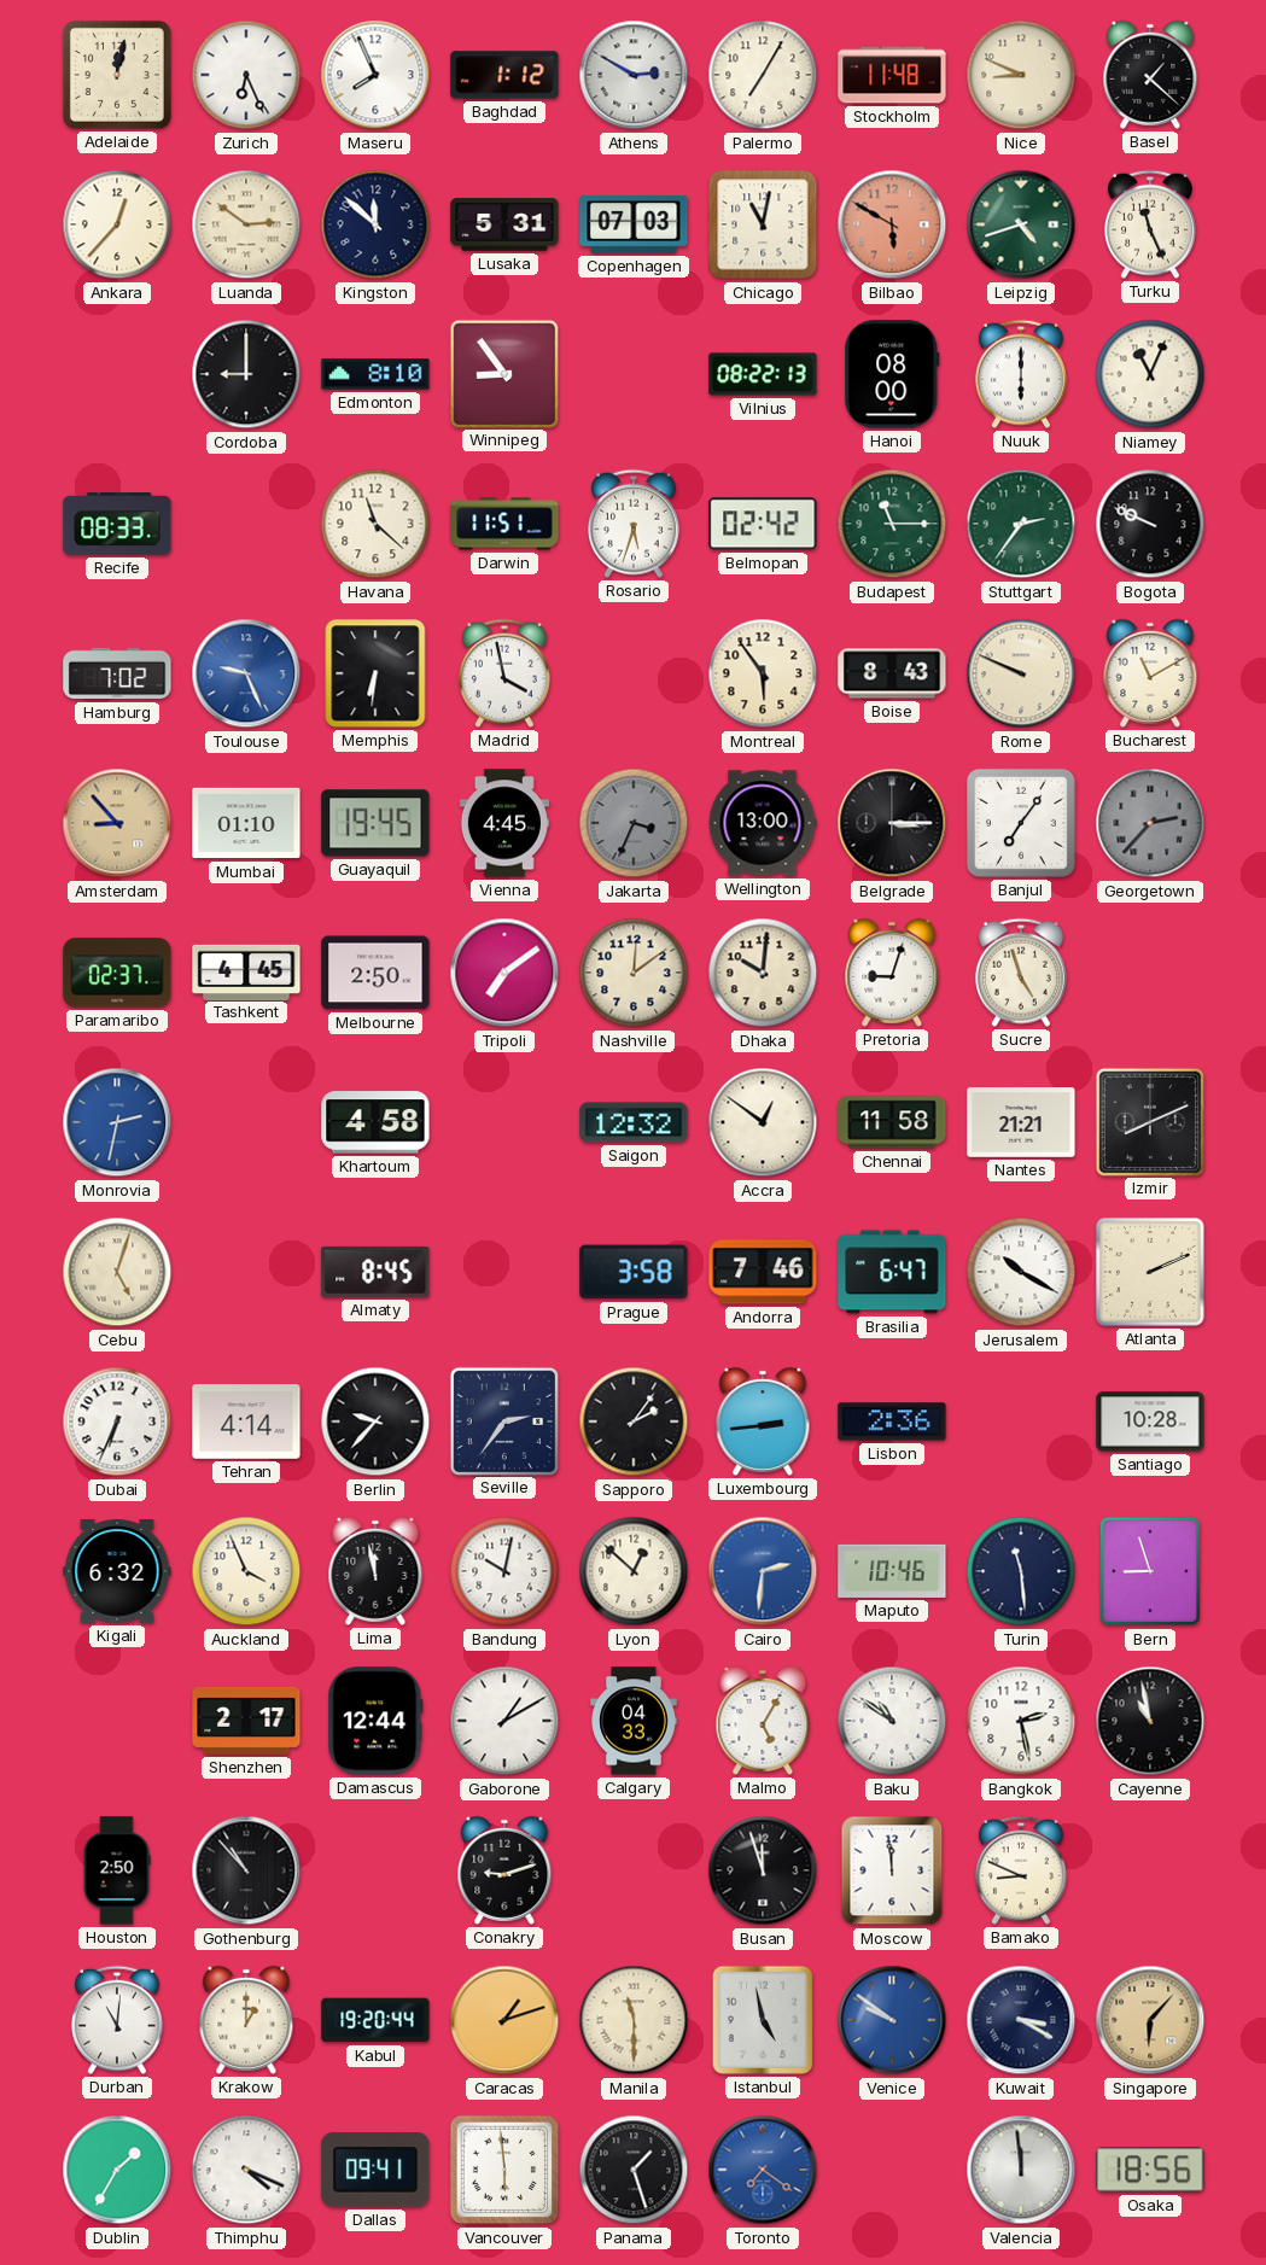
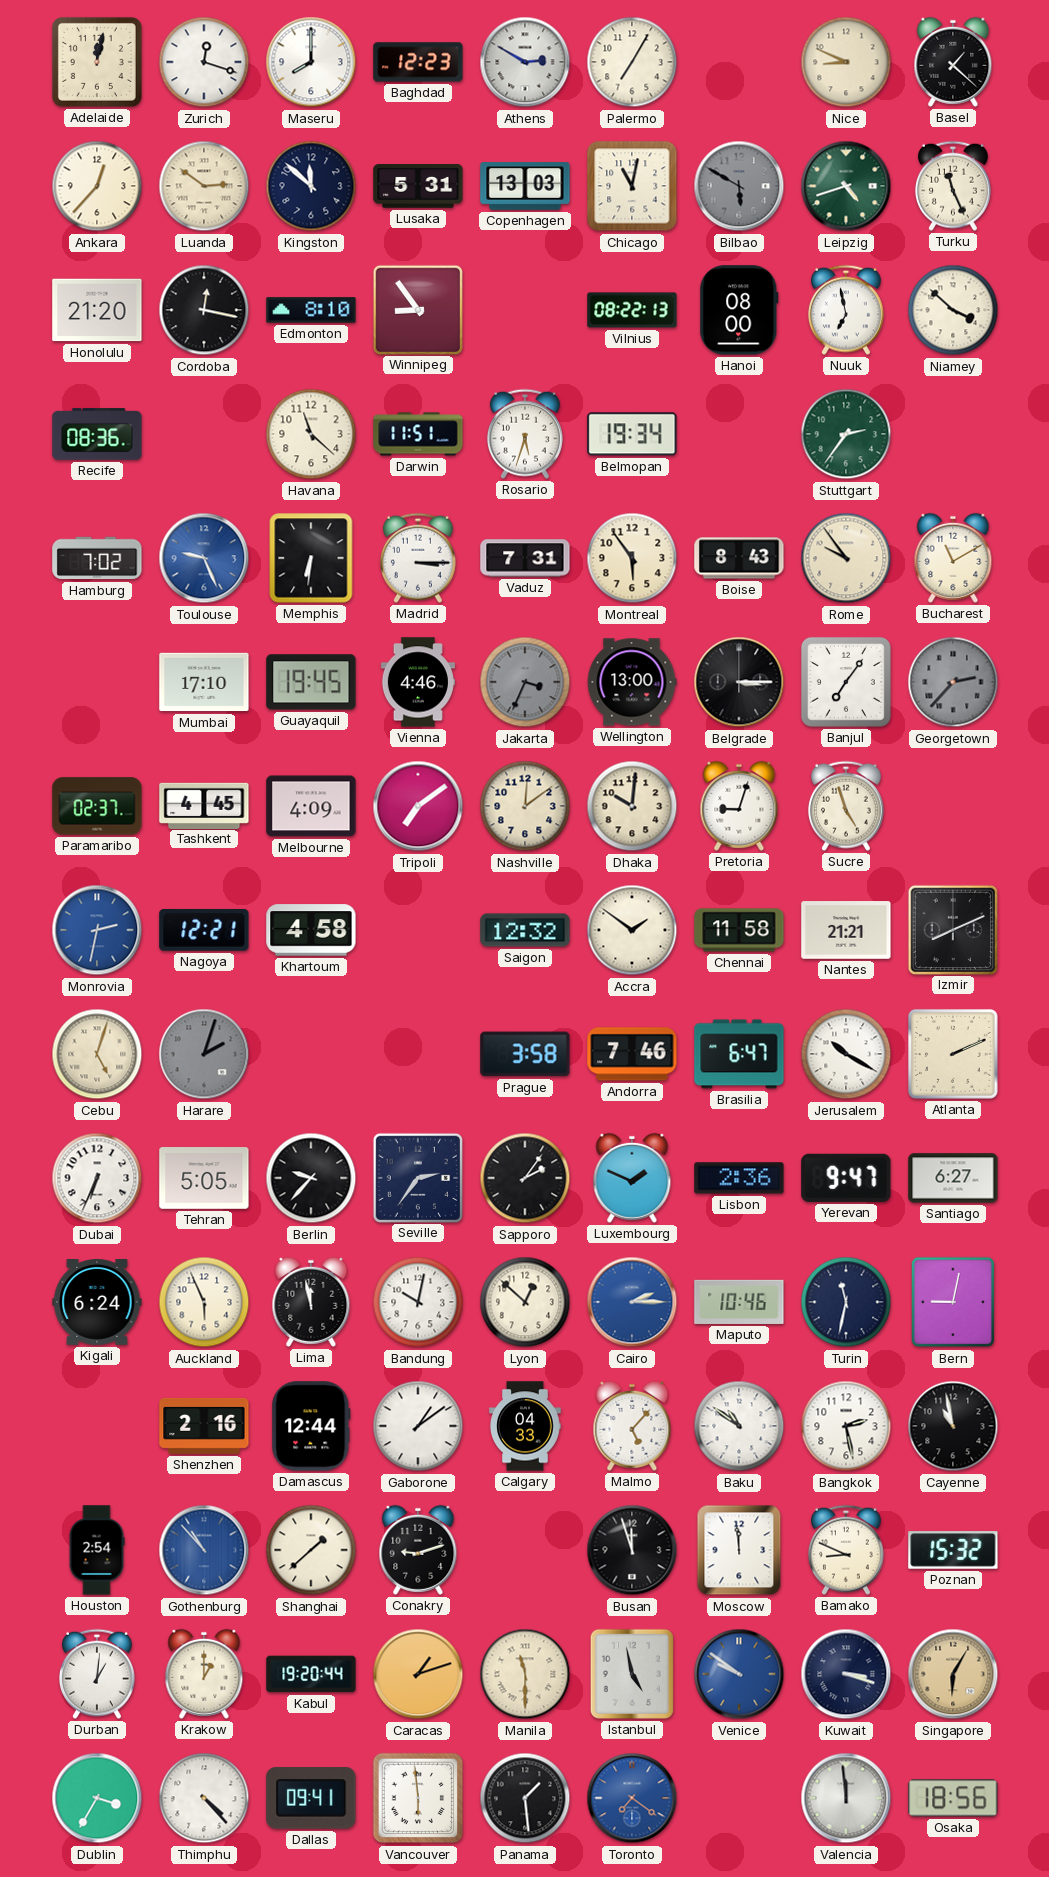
Zurich: 6:26 -> 12:18 (204, 62)
Maseru: 7:56 -> 8:00 (311, 62)
Baghdad: 1:12 -> 12:23 (418, 62)
Stockholm: 11:48 -> none (892, 75)
Copenhagen: 07:03 -> 13:03 (525, 186)
Bilbao dial: salmon -> grey (739, 186)
Honolulu: none -> 21:20 (97, 310)
Cordoba: 9:00 -> 12:17 (204, 310)
Nuuk: 6:00 -> 6:58 (846, 310)
Niamey: 11:04 -> 3:52 (953, 310)
Recife: 08:33 -> 08:36 (97, 434)
Belmopan: 02:42 -> 19:34 (632, 434)
Budapest: 11:15 -> none (892, 524)
Bogota: 9:49 -> none (1150, 524)
Madrid: 3:58 -> 3:15 (418, 558)
Vaduz: none -> 7:31 (525, 558)
Rome: 9:49 -> 9:54 (846, 558)
Amsterdam: 8:53 -> none (117, 823)
Mumbai: 01:10 -> 17:10 (204, 682)
Vienna: 4:45 -> 4:46 (418, 682)
Melbourne: 2:50 -> 4:09 (311, 806)
Nagoya: none -> 12:21 (204, 930)
Accra: 12:51 -> 1:51 (632, 930)
Harare: none -> 2:03 (204, 1054)
Almaty: 8:45 -> none (375, 1272)
Tehran: 4:14 -> 5:05 (204, 1179)
Luxembourg: 2:44 -> 1:49 (632, 1178)
Yerevan: none -> 9:47 (846, 1178)
Santiago: 10:28 -> 6:27 (953, 1178)
Kigali: 6:32 -> 6:24 (97, 1303)
Auckland: 3:56 -> 5:56 (204, 1302)
Cairo: 2:31 -> 2:15 (632, 1302)
Turin: 11:29 -> 11:32 (846, 1302)
Bern: 8:57 -> 9:02 (953, 1302)
Shenzhen: 2:17 -> 2:16 (204, 1426)
Gaborone: 1:10 -> 1:09 (418, 1426)
Malmo: 5:05 -> 5:07 (632, 1426)
Houston: 2:50 -> 2:54 (97, 1550)
Gothenburg dial: black -> blue (204, 1550)
Shanghai: none -> 1:38 (311, 1550)
Poznan: none -> 15:32 (953, 1550)
Durban: 11:01 -> 1:01 (97, 1674)
Kuwait: 3:20 -> 3:18 (846, 1674)
Singapore: 6:07 -> 6:05 (953, 1674)
Dublin: 1:35 -> 3:35 (97, 1798)
Thimphu: 4:19 -> 4:23 (204, 1798)
Panama: 1:27 -> 1:29 (525, 1798)
